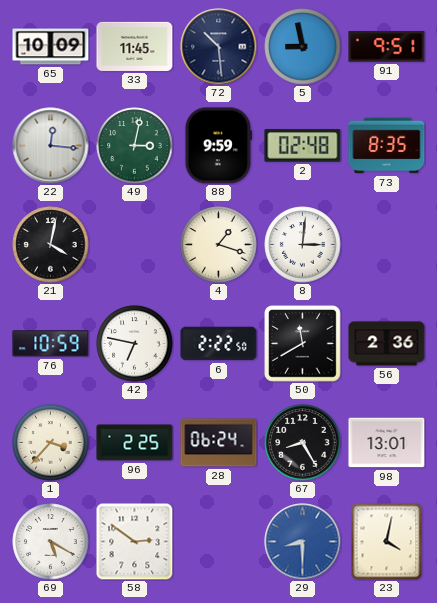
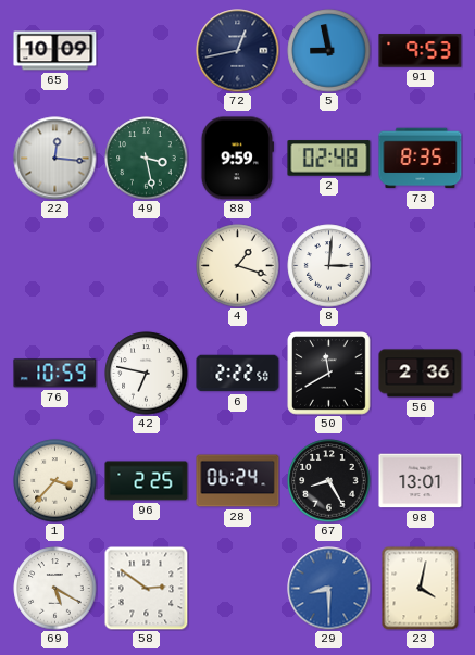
33: 11:45 -> none (135, 46)
72: 10:29 -> 12:43 (238, 51)
91: 9:51 -> 9:53 (421, 51)
49: 3:02 -> 3:28 (147, 159)
21: 4:02 -> none (51, 245)
